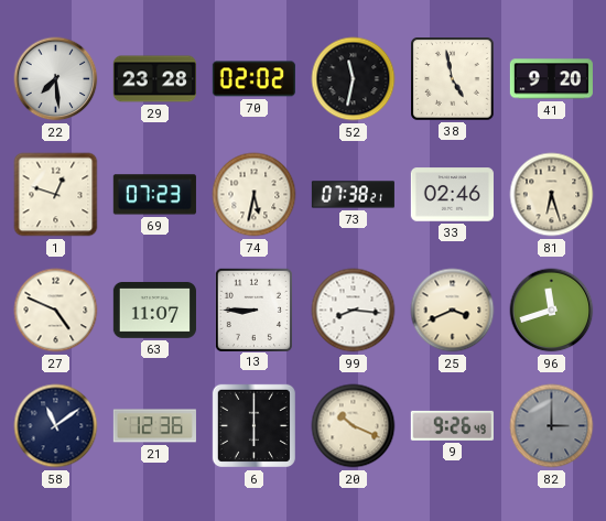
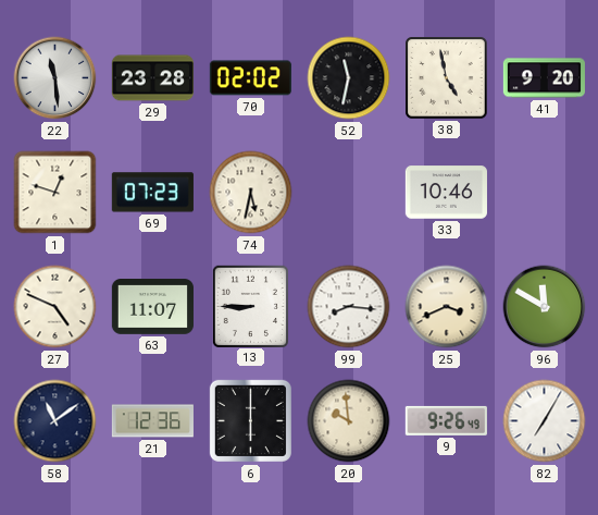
22: 7:29 -> 11:29 (55, 78)
73: 07:38 -> none (353, 195)
33: 02:46 -> 10:46 (446, 193)
81: 6:27 -> none (552, 195)
96: 11:42 -> 11:50 (545, 307)
20: 10:19 -> 9:59 (349, 421)
82: 3:00 -> 7:05 (545, 421)
82 dial: grey -> white (545, 421)
